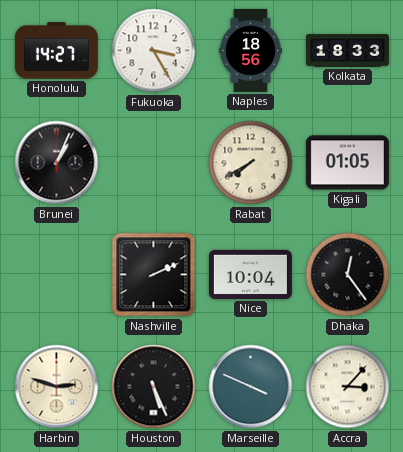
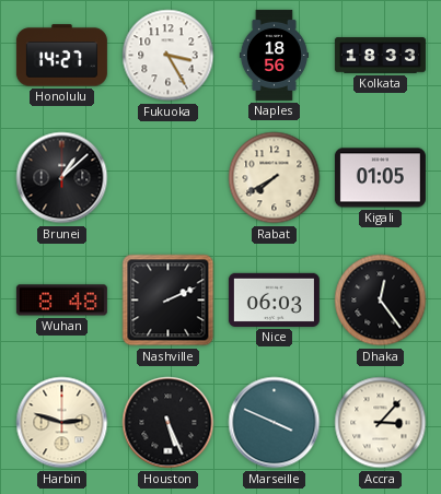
Brunei: 1:04 -> 1:08 (62, 178)
Wuhan: none -> 8:48 (61, 301)
Nice: 10:04 -> 06:03 (274, 299)
